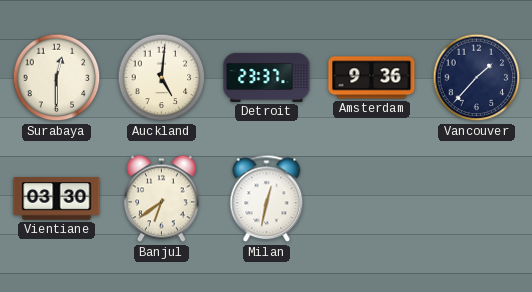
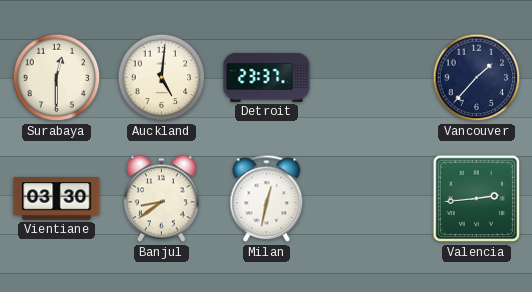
Amsterdam: 9:36 -> none (372, 78)
Banjul: 6:39 -> 8:39 (162, 199)
Valencia: none -> 2:44 (477, 199)
